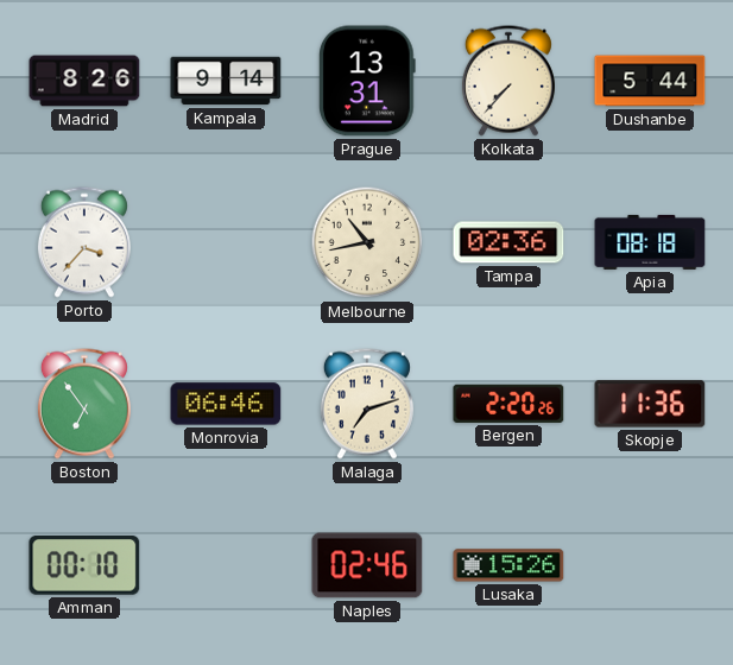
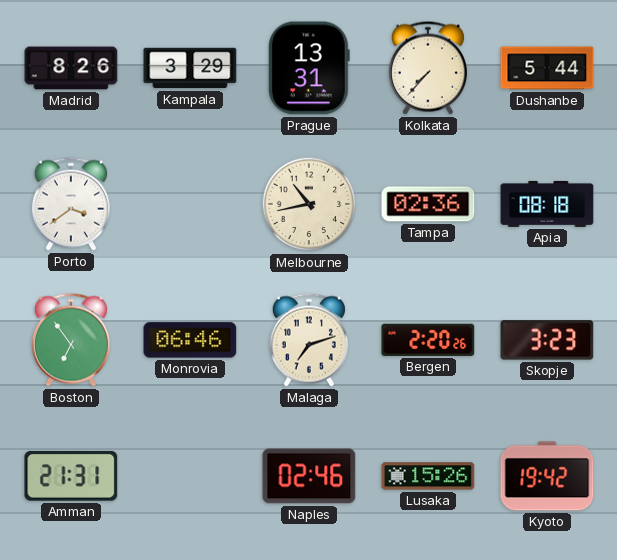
Kampala: 9:14 -> 3:29 (190, 68)
Porto: 3:37 -> 3:39 (71, 204)
Skopje: 11:36 -> 3:23 (547, 340)
Amman: 00:10 -> 21:31 (71, 476)
Kyoto: none -> 19:42 (547, 476)
